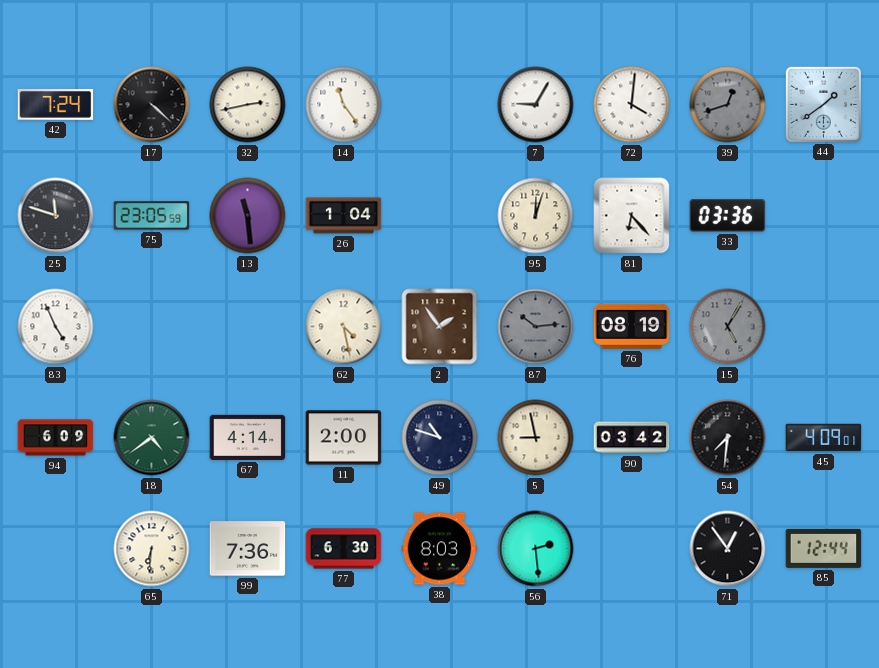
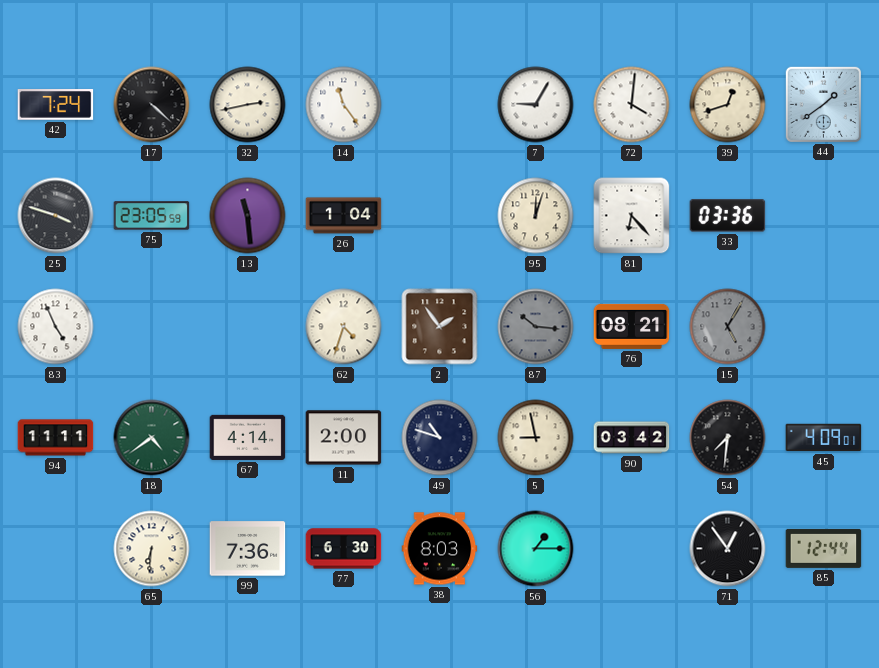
39 dial: grey -> cream (728, 105)
25: 11:48 -> 3:48 (56, 216)
62: 4:28 -> 4:33 (344, 327)
87: 10:14 -> 10:16 (536, 327)
76: 08:19 -> 08:21 (632, 326)
94: 6:09 -> 11:11 (56, 438)
56: 2:29 -> 1:15 (536, 549)
